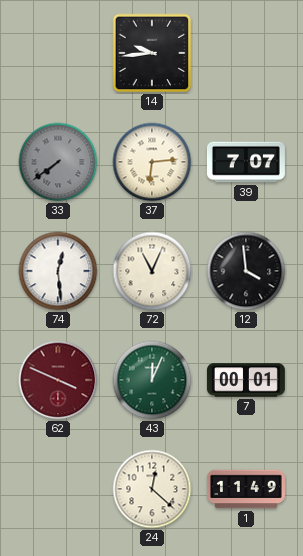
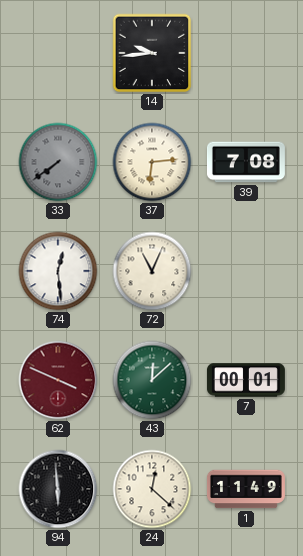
39: 7:07 -> 7:08 (246, 162)
12: 3:59 -> none (246, 271)
43: 12:04 -> 12:08 (152, 380)
94: none -> 5:59 (58, 489)
